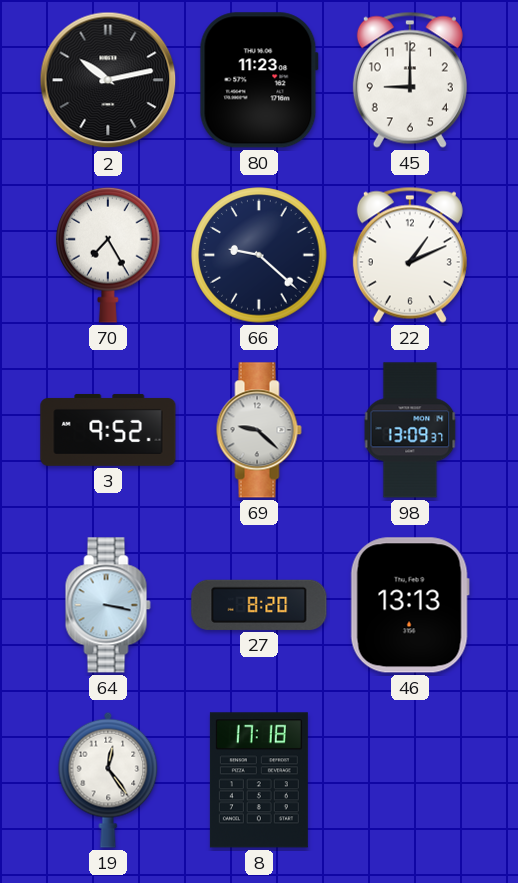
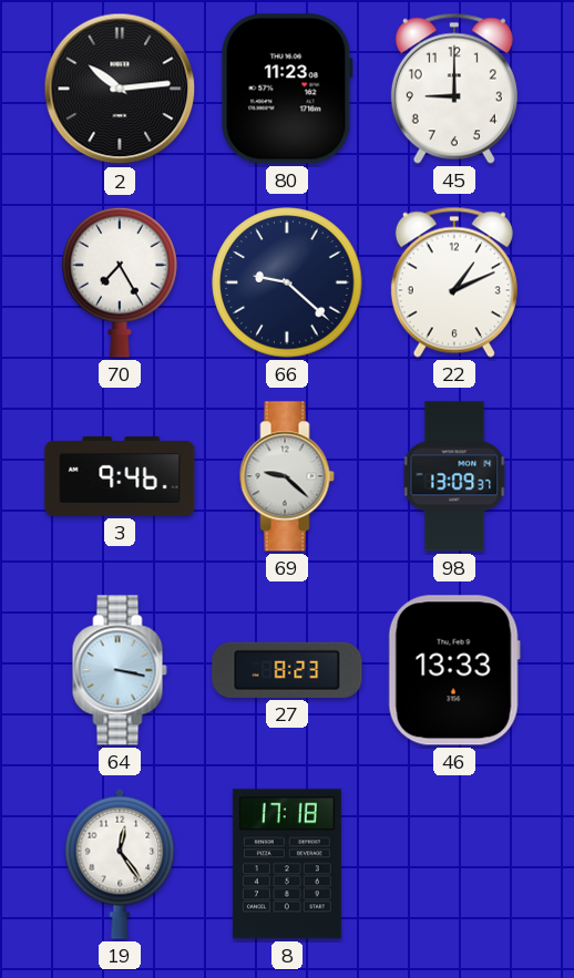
2: 10:13 -> 10:14 (120, 89)
3: 9:52 -> 9:46 (120, 476)
27: 8:20 -> 8:23 (287, 670)
46: 13:13 -> 13:33 (454, 670)
